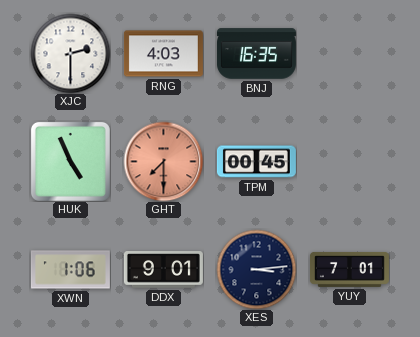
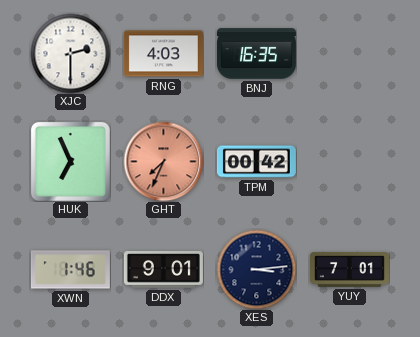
HUK: 4:56 -> 6:56 (70, 161)
GHT: 7:30 -> 7:34 (163, 161)
TPM: 00:45 -> 00:42 (256, 162)
XWN: 1:06 -> 1:46 (70, 270)
